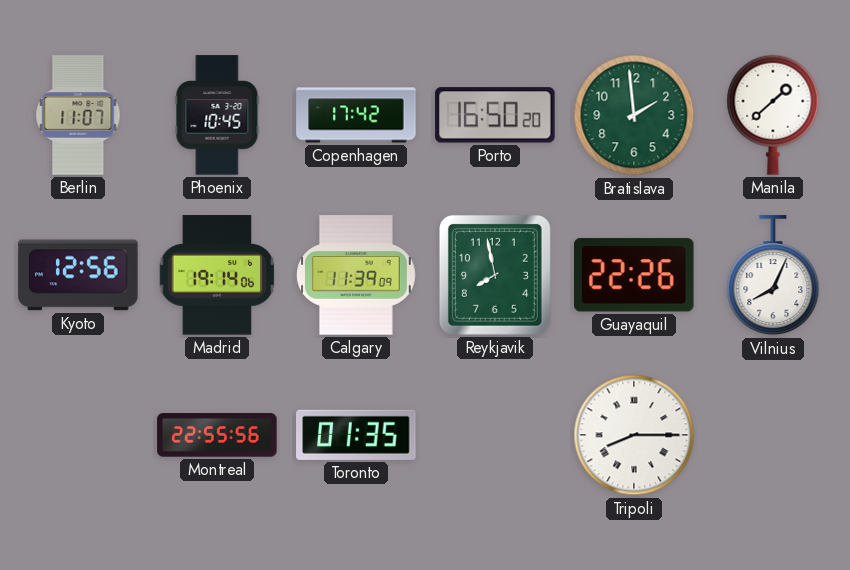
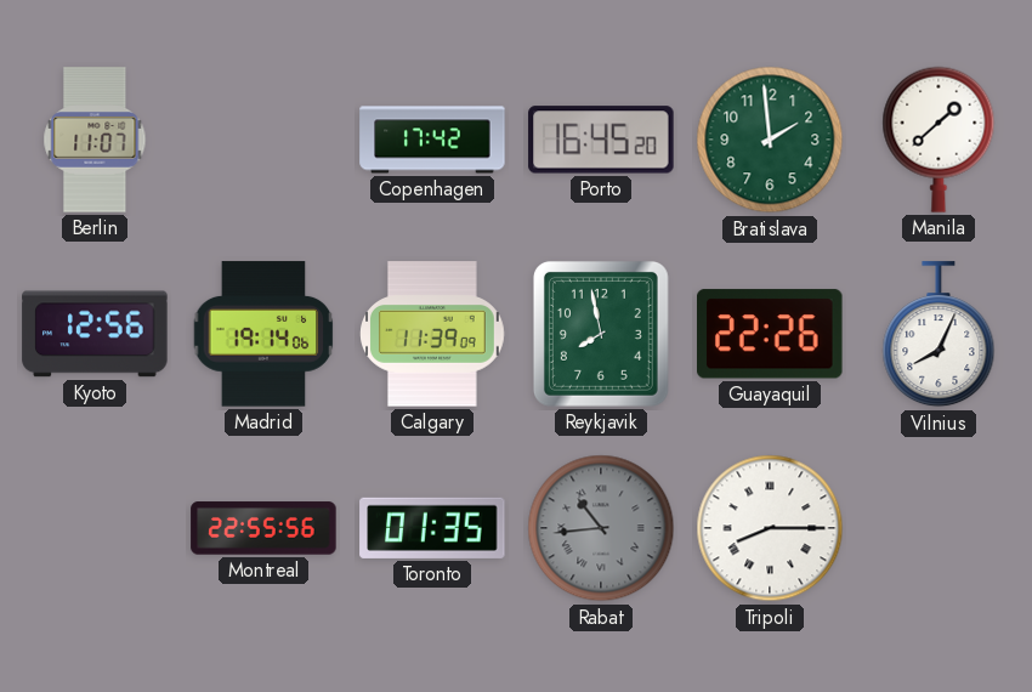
Phoenix: 10:45 -> none (217, 115)
Porto: 16:50 -> 16:45 (601, 140)
Rabat: none -> 10:44 (601, 528)
